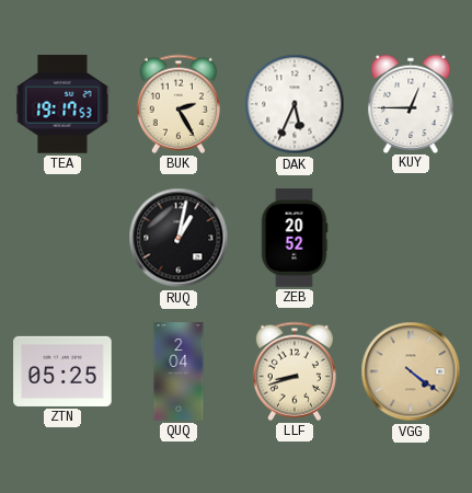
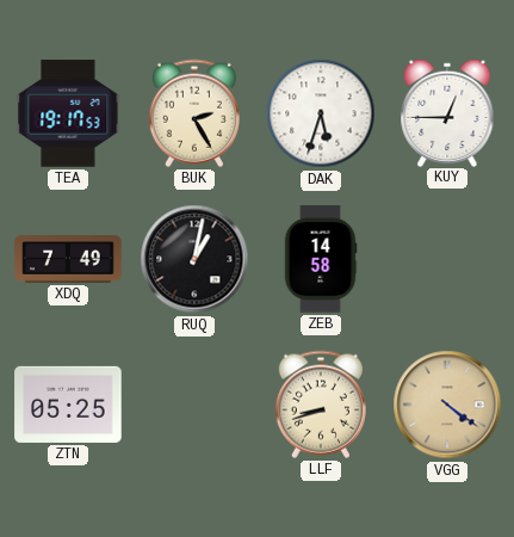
DAK: 5:34 -> 5:33 (321, 113)
XDQ: none -> 7:49 (68, 259)
ZEB: 20:52 -> 14:58 (321, 259)
QUQ: 2:04 -> none (179, 371)
